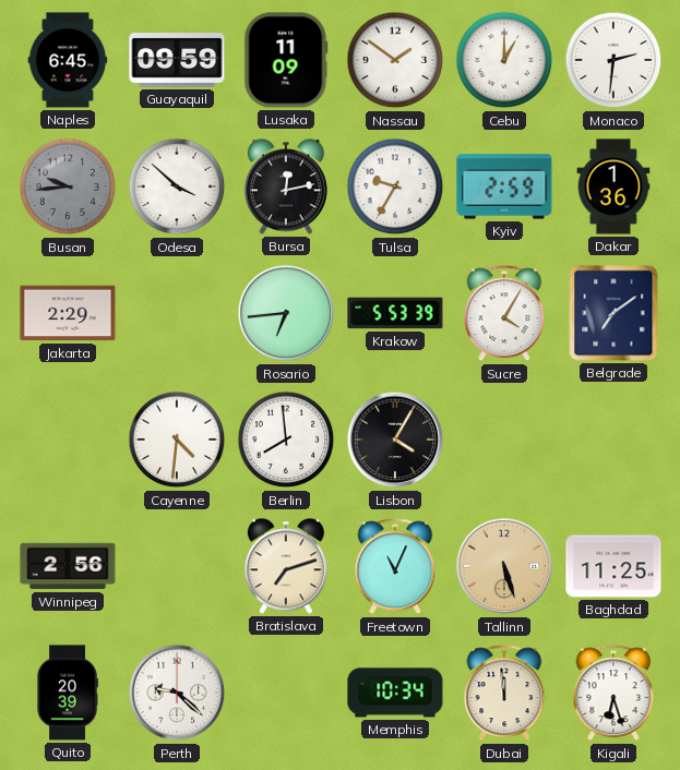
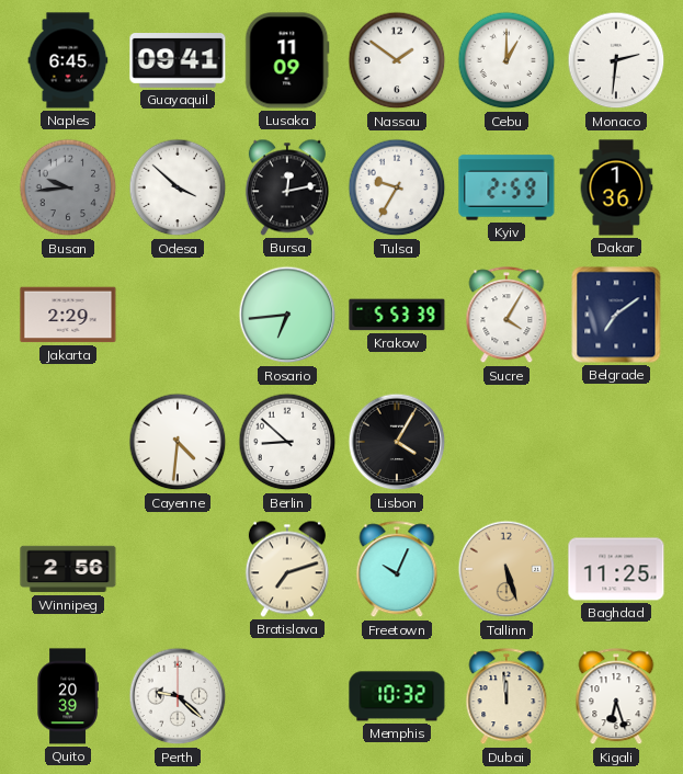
Guayaquil: 09:59 -> 09:41 (178, 61)
Berlin: 7:59 -> 8:52 (287, 442)
Freetown: 11:04 -> 10:04 (397, 570)
Memphis: 10:34 -> 10:32 (397, 696)
